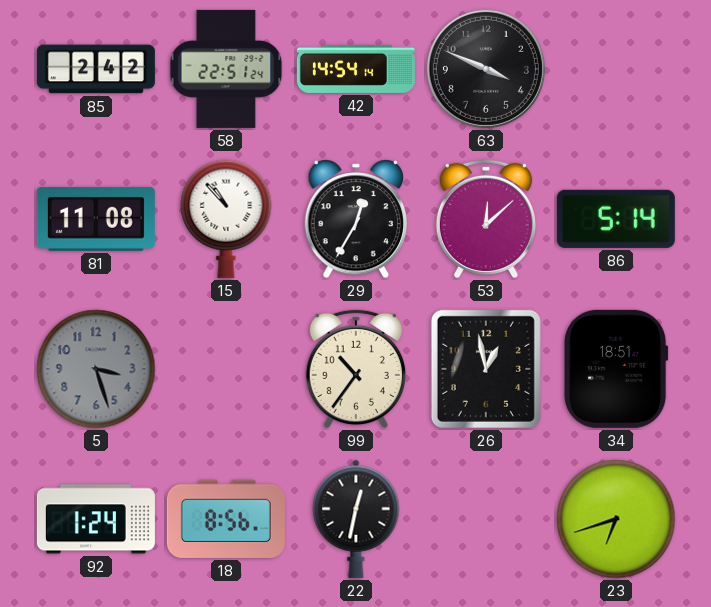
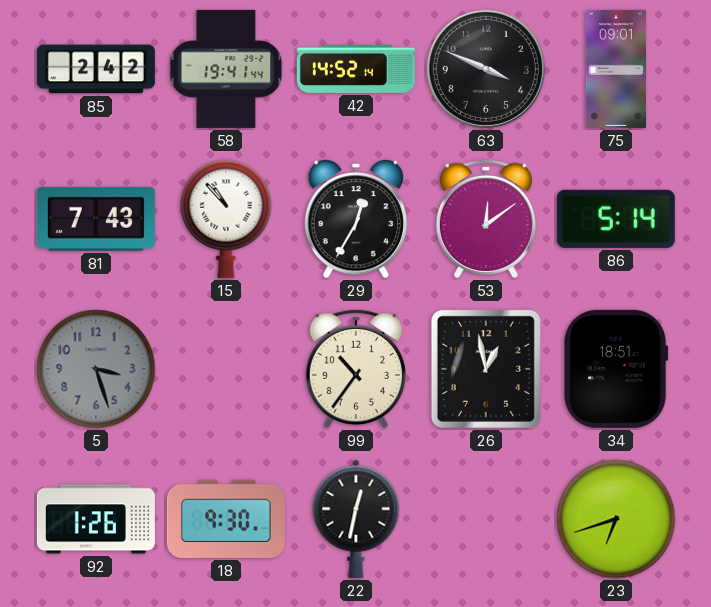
58: 22:51 -> 19:41 (226, 69)
42: 14:54 -> 14:52 (356, 69)
75: none -> 09:01 (615, 69)
81: 11:08 -> 7:43 (96, 219)
53: 12:08 -> 12:09 (486, 219)
92: 1:24 -> 1:26 (96, 519)
18: 8:56 -> 9:30 (226, 519)
